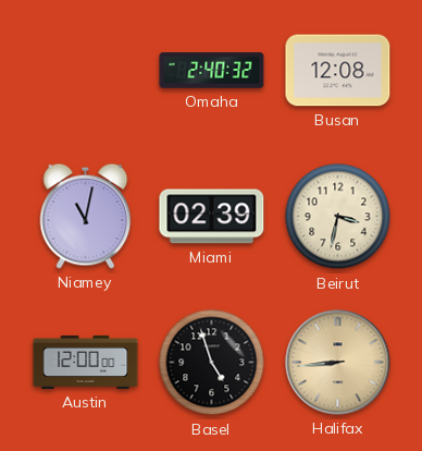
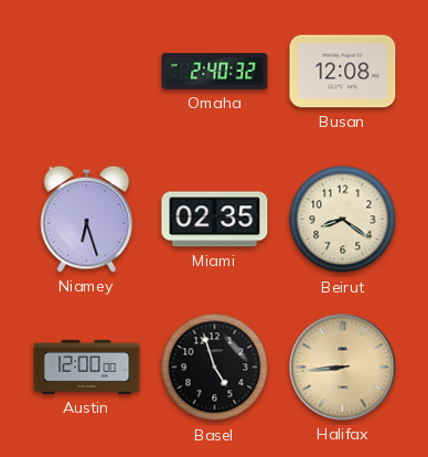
Niamey: 11:02 -> 6:27 (87, 219)
Miami: 02:39 -> 02:35 (215, 220)
Beirut: 3:32 -> 8:21 (343, 220)
